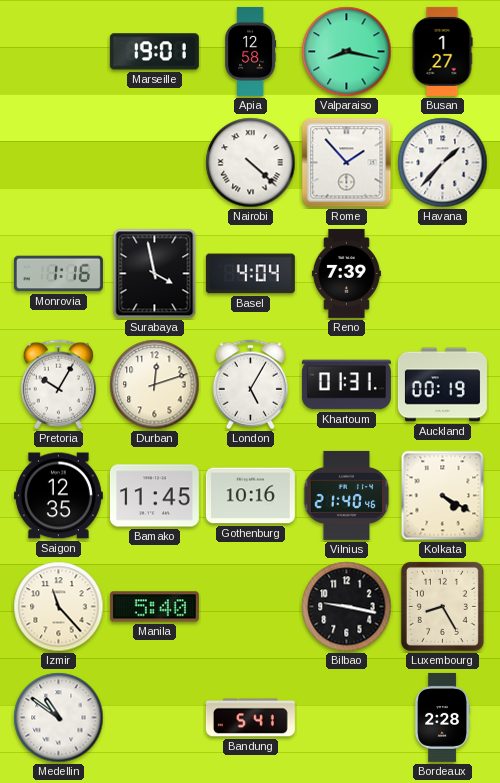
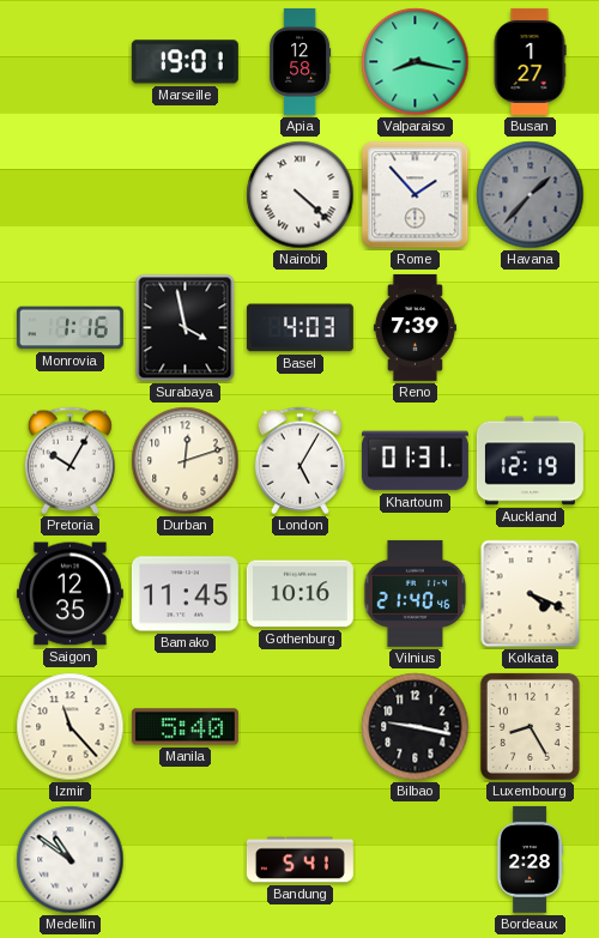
Havana dial: white -> grey (531, 195)
Basel: 4:04 -> 4:03 (299, 328)
Auckland: 00:19 -> 12:19 (530, 461)
Kolkata: 4:20 -> 4:19 (531, 594)
